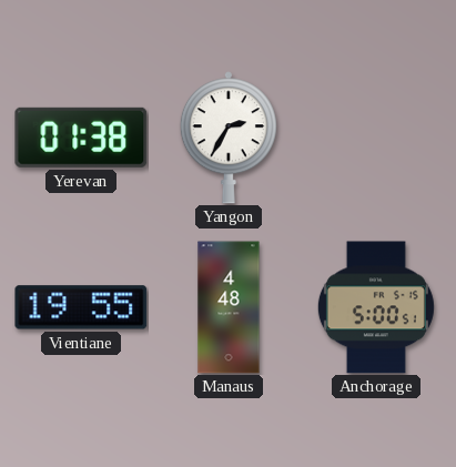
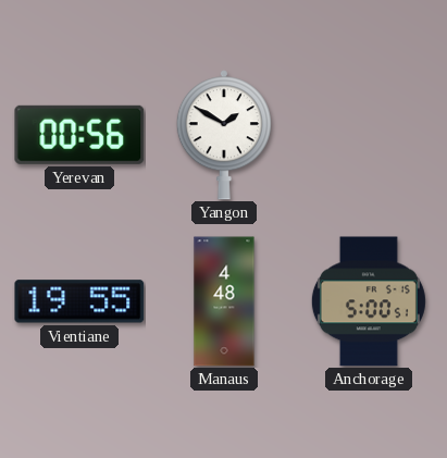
Yerevan: 01:38 -> 00:56 (79, 135)
Yangon: 2:35 -> 1:50 (224, 135)
